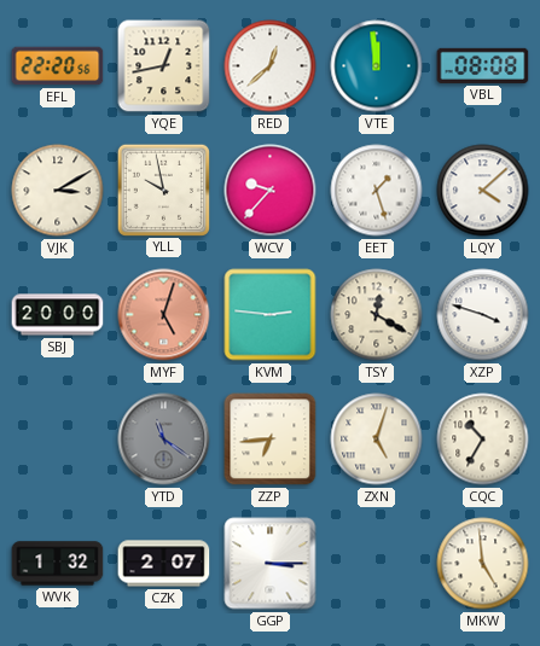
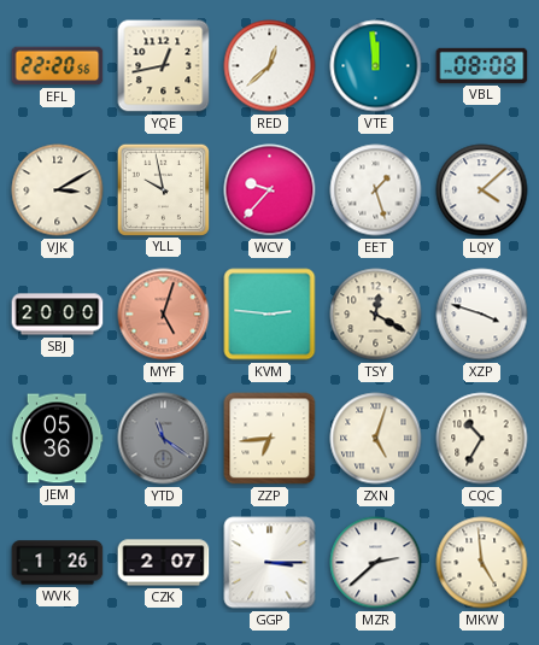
JEM: none -> 05:36 (57, 439)
WVK: 1:32 -> 1:26 (58, 563)
MZR: none -> 2:38 (376, 563)
